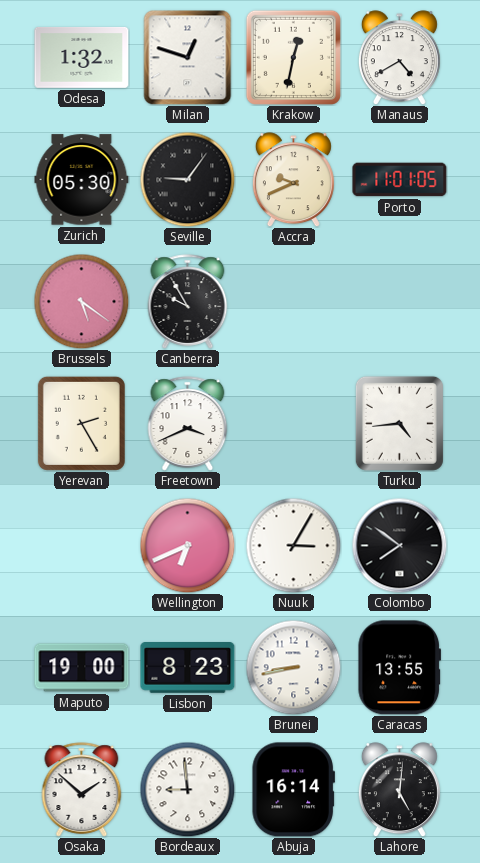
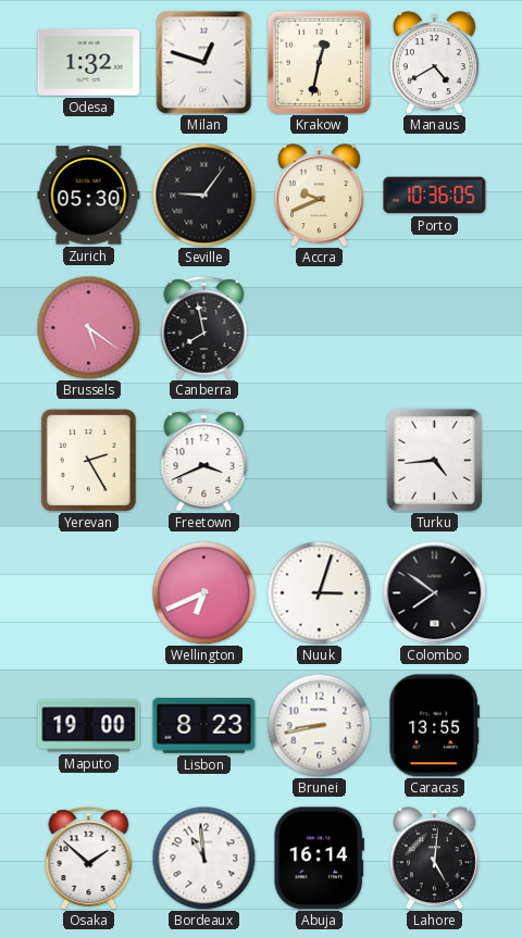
Porto: 11:01 -> 10:36 (435, 196)
Canberra: 9:55 -> 7:58 (204, 328)
Nuuk: 3:05 -> 3:03 (319, 592)
Bordeaux: 8:59 -> 10:59 (203, 858)
